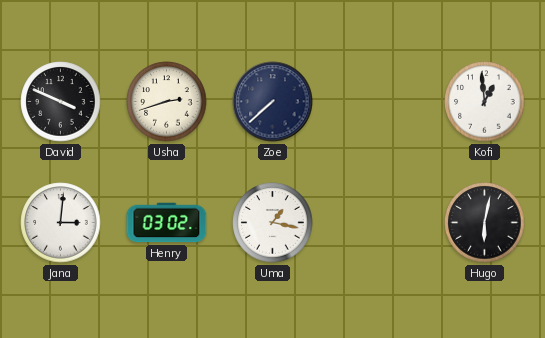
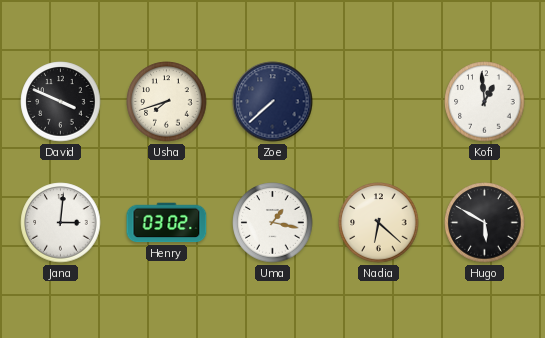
Usha: 2:42 -> 7:42 (167, 102)
Nadia: none -> 6:22 (379, 223)
Hugo: 6:02 -> 5:50 (485, 223)
